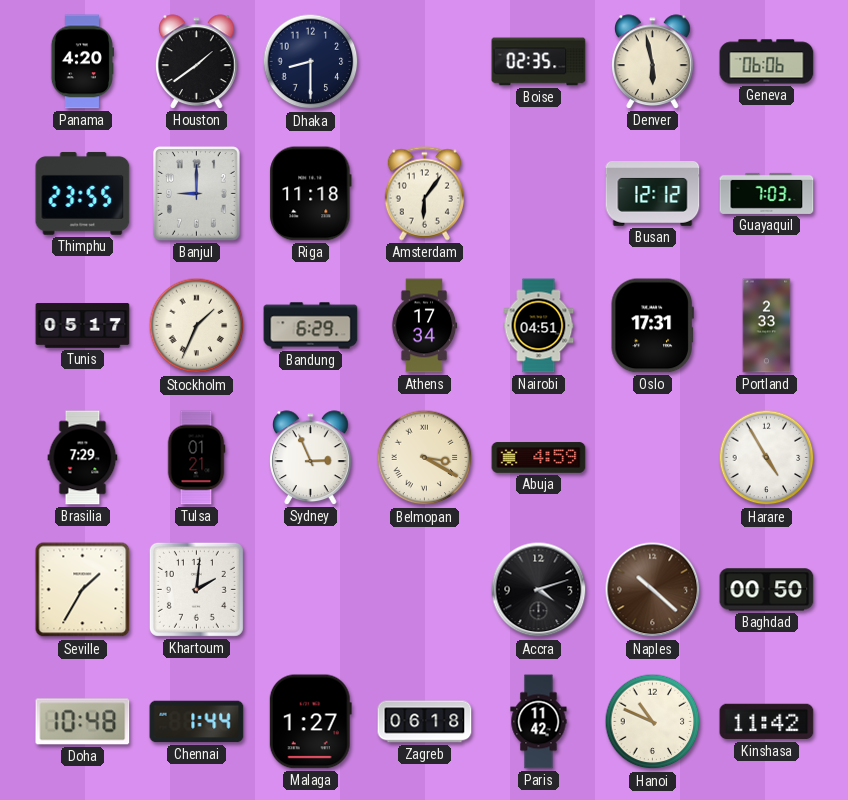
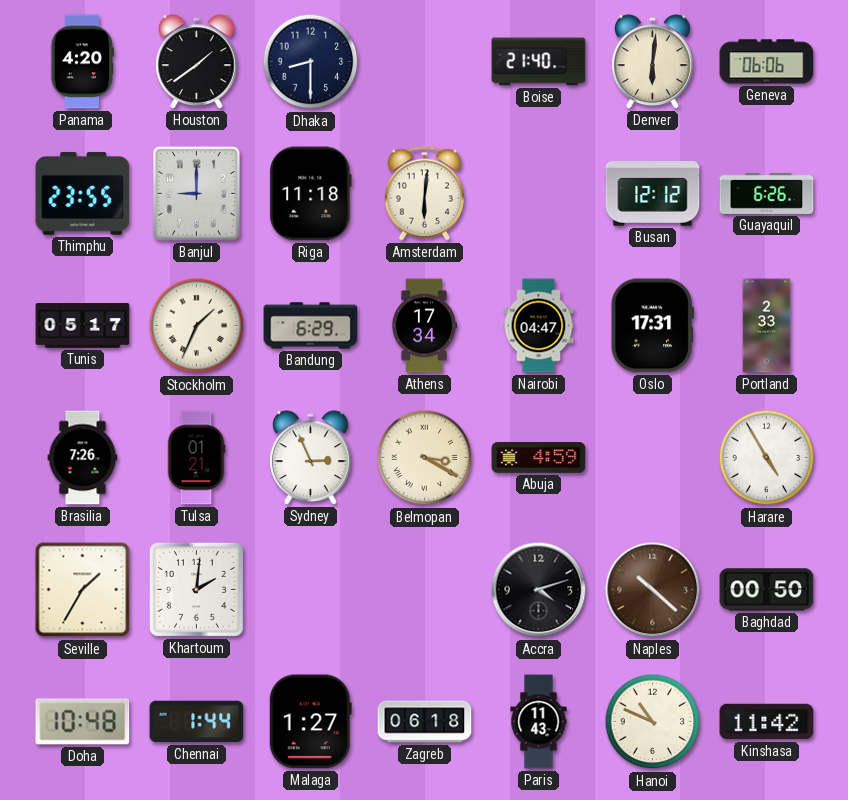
Boise: 02:35 -> 21:40 (539, 62)
Denver: 5:58 -> 6:01 (653, 62)
Amsterdam: 6:06 -> 6:01 (424, 194)
Guayaquil: 7:03 -> 6:26 (767, 193)
Nairobi: 04:51 -> 04:47 (539, 326)
Brasilia: 7:29 -> 7:26 (83, 458)
Paris: 11:42 -> 11:43 (539, 722)
